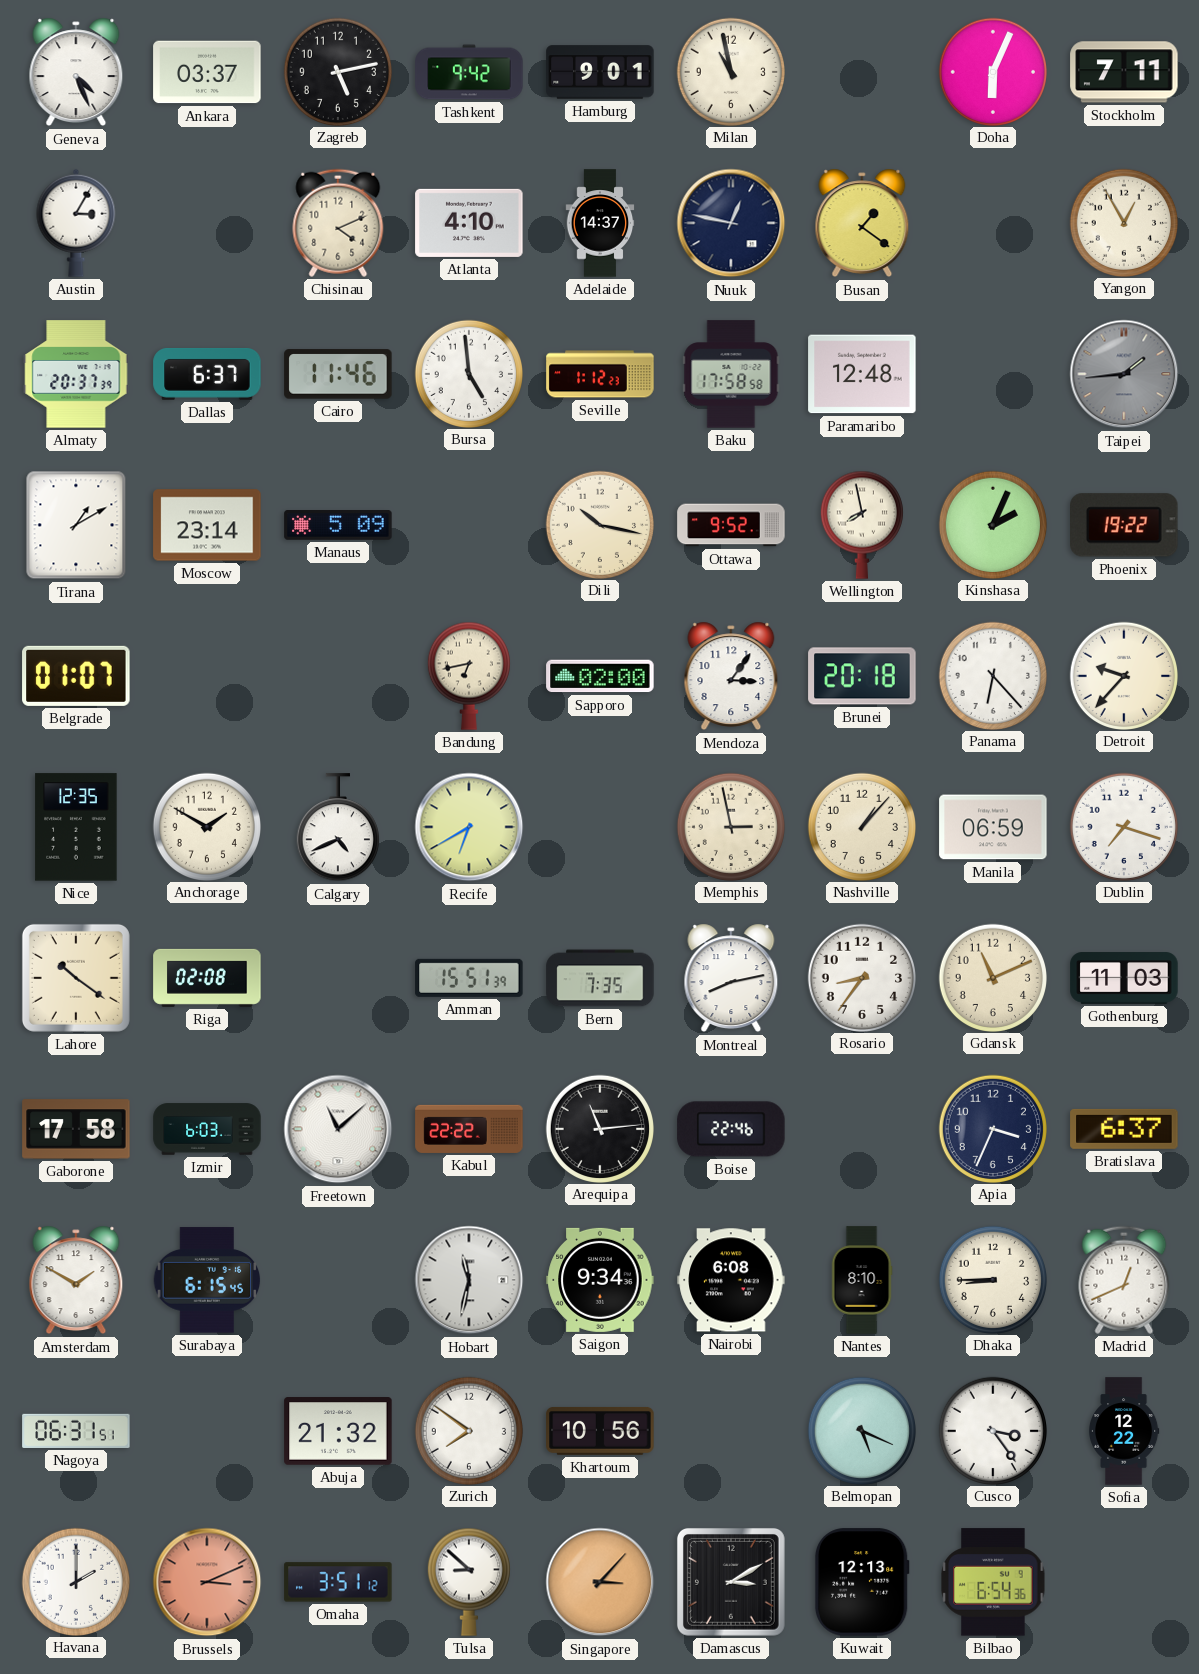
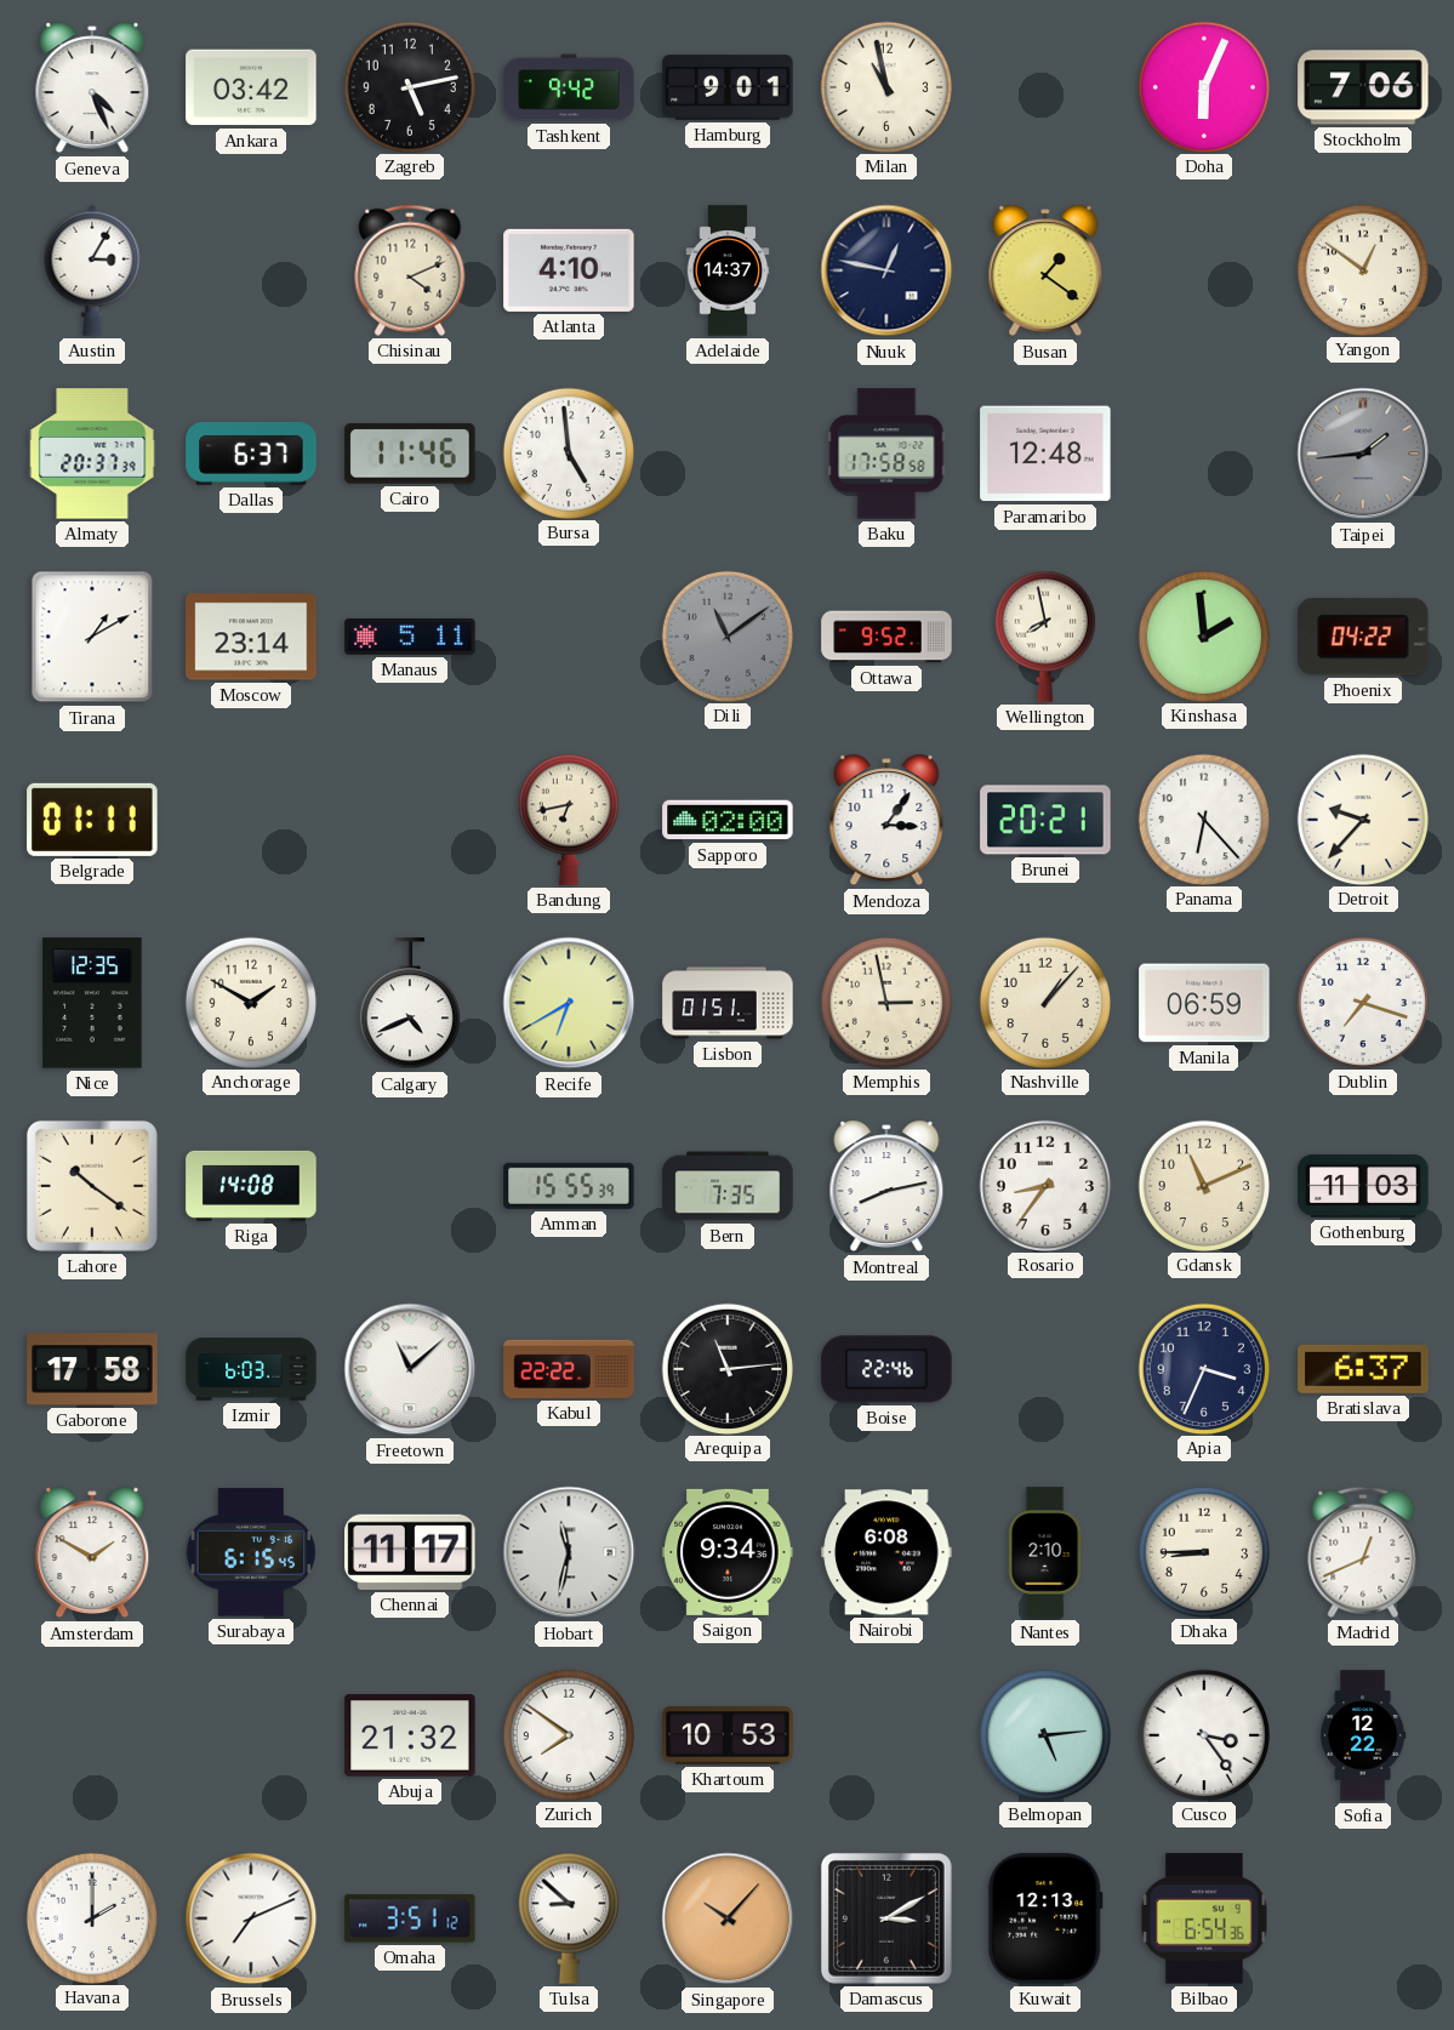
Ankara: 03:37 -> 03:42 (251, 87)
Stockholm: 7:11 -> 7:06 (1363, 87)
Yangon: 12:55 -> 12:51 (1362, 269)
Seville: 1:12 -> none (600, 374)
Manaus: 5:09 -> 5:11 (410, 638)
Dili: 10:17 -> 11:09 (726, 635)
Dili dial: cream -> grey (726, 635)
Kinshasa: 2:04 -> 1:59 (1203, 635)
Phoenix: 19:22 -> 04:22 (1363, 637)
Belgrade: 01:07 -> 01:11 (92, 820)
Brunei: 20:18 -> 20:21 (1045, 820)
Lisbon: none -> 01:51 (728, 1003)
Riga: 02:08 -> 14:08 (251, 1186)
Amman: 15:51 -> 15:55 (569, 1186)
Chennai: none -> 11:17 (410, 1552)
Nantes: 8:10 -> 2:10 (1045, 1552)
Nagoya: 06:31 -> none (76, 1431)
Khartoum: 10:56 -> 10:53 (728, 1735)
Belmopan: 5:19 -> 5:14 (1044, 1734)
Brussels: 3:11 -> 7:11 (251, 1918)
Brussels dial: salmon -> white (251, 1918)
Singapore: 3:07 -> 10:07 (728, 1918)
